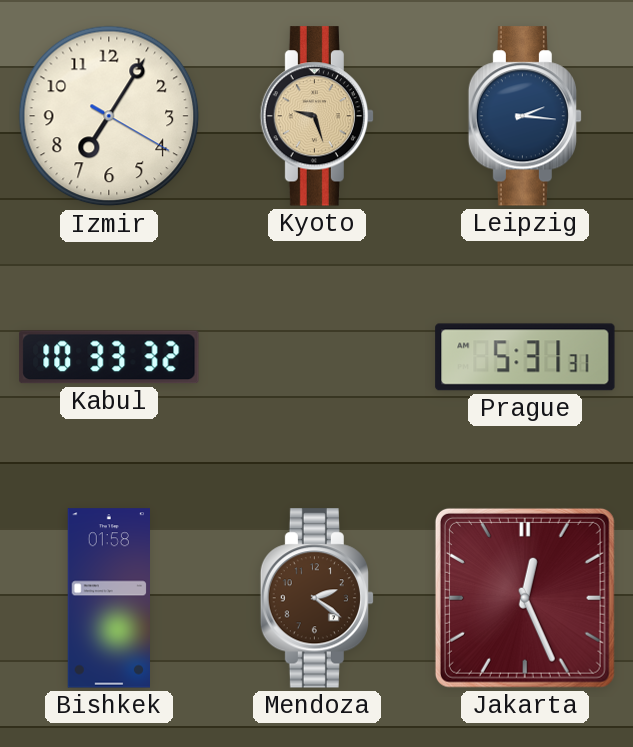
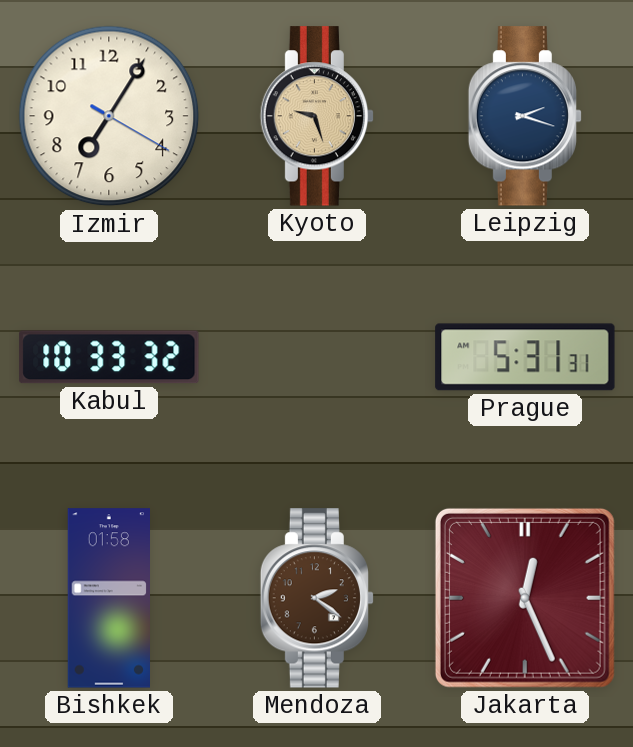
Leipzig: 2:16 -> 2:18 (524, 116)
